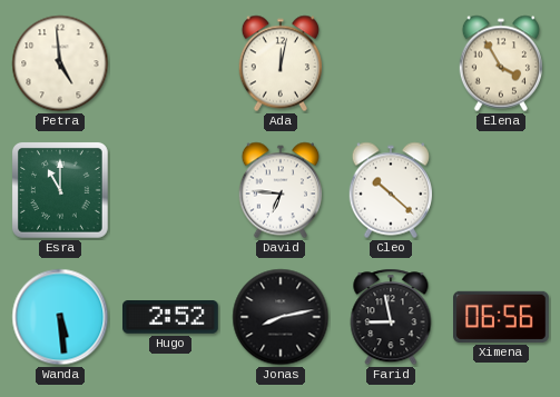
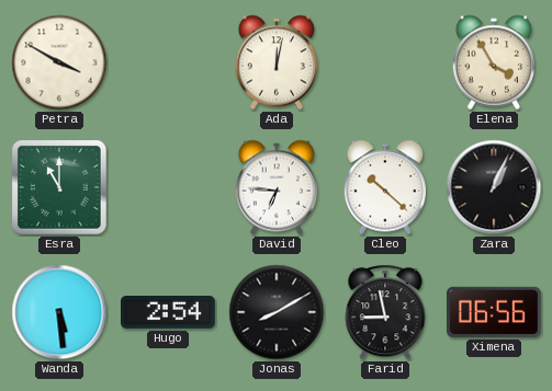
Petra: 4:59 -> 3:50 (59, 62)
Zara: none -> 1:04 (494, 187)
Hugo: 2:52 -> 2:54 (169, 313)
Jonas: 8:13 -> 8:10 (277, 312)
